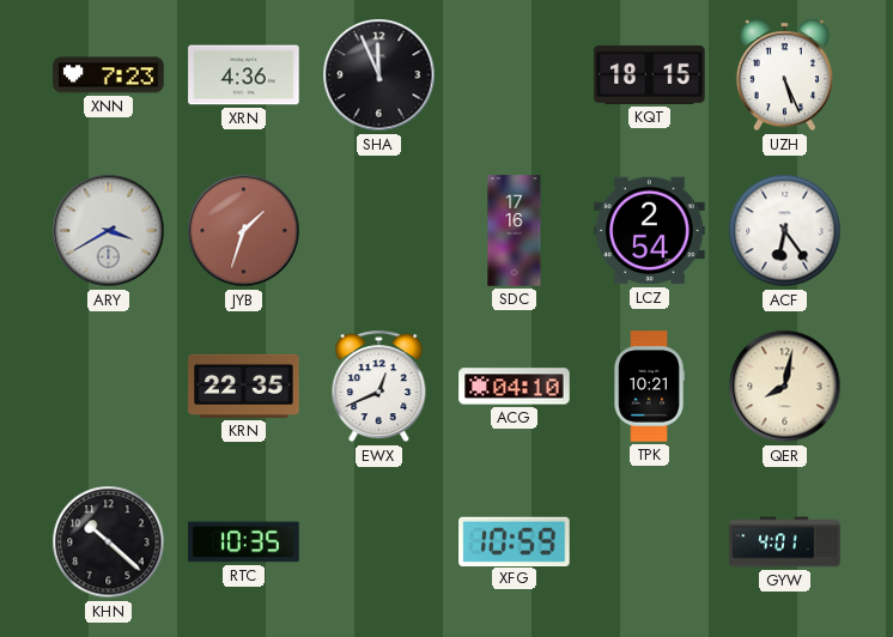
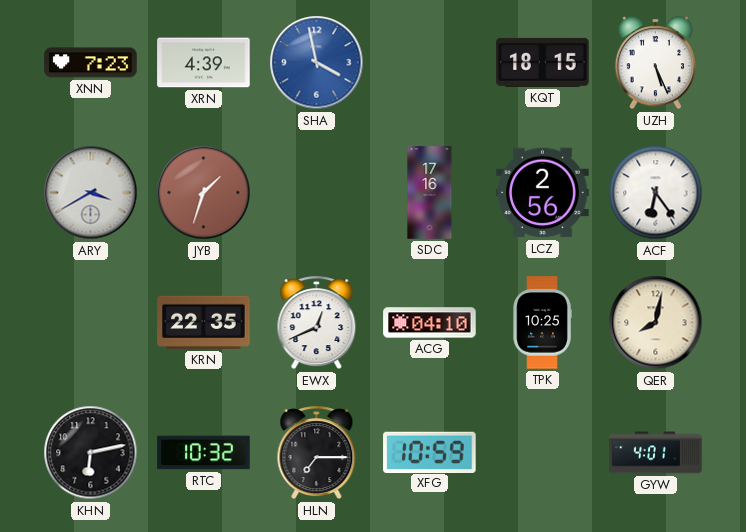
XRN: 4:36 -> 4:39 (204, 63)
SHA: 11:56 -> 3:58 (317, 63)
SHA dial: black -> blue (317, 63)
LCZ: 2:54 -> 2:56 (543, 193)
TPK: 10:21 -> 10:25 (542, 323)
KHN: 10:22 -> 6:13 (91, 453)
RTC: 10:35 -> 10:32 (204, 453)
HLN: none -> 7:15 (317, 453)
